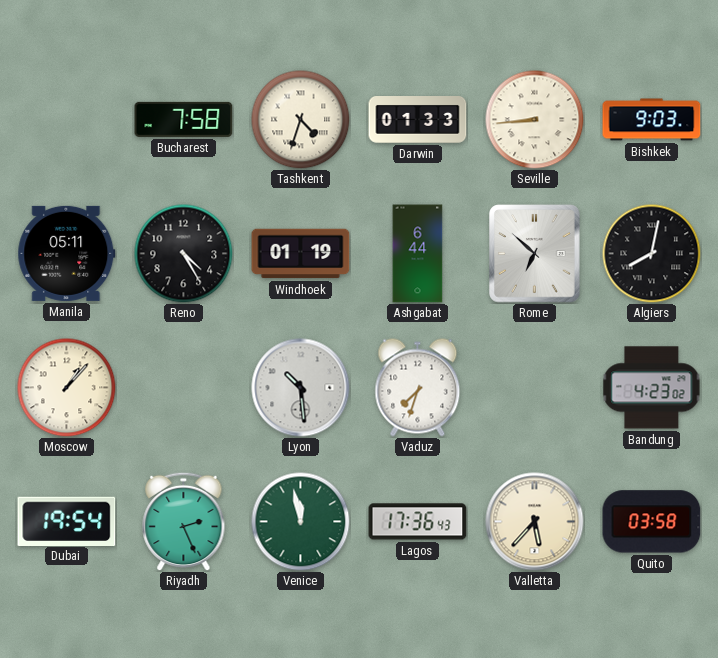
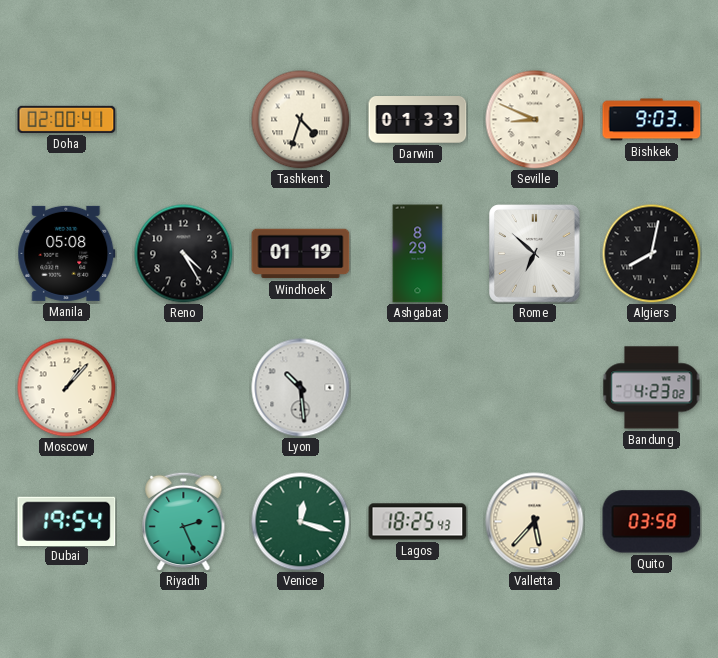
Doha: none -> 02:00 (67, 119)
Bucharest: 7:58 -> none (184, 119)
Seville: 8:44 -> 8:49 (535, 120)
Manila: 05:11 -> 05:08 (67, 253)
Ashgabat: 6:44 -> 8:29 (418, 254)
Vaduz: 7:33 -> none (418, 388)
Venice: 11:58 -> 12:18 (301, 522)
Lagos: 17:36 -> 18:25 (418, 522)
